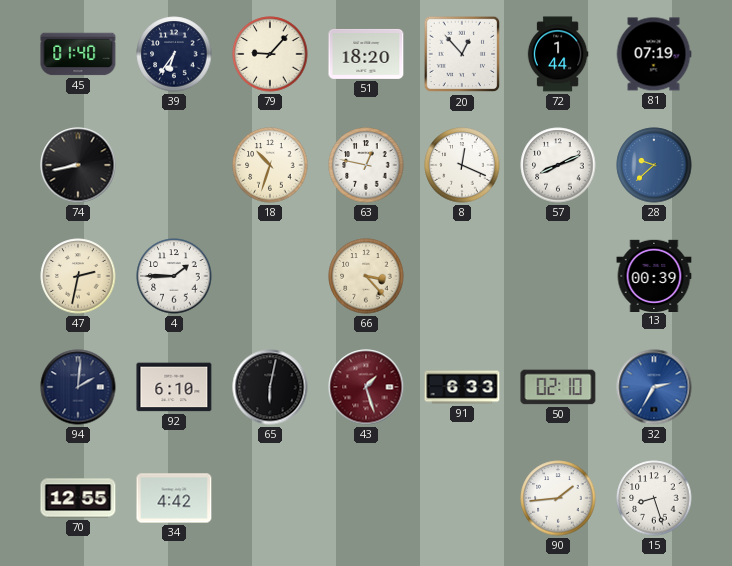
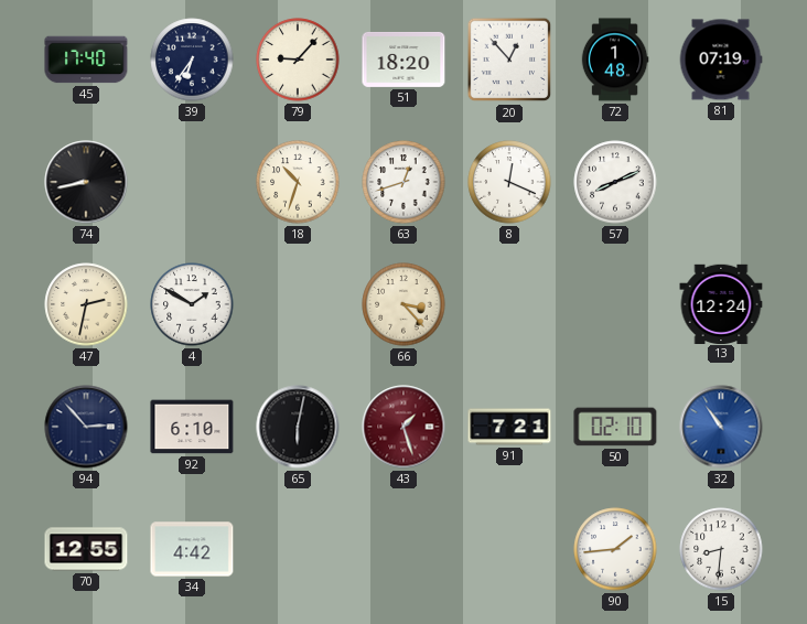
45: 01:40 -> 17:40 (86, 60)
72: 1:44 -> 1:48 (615, 60)
63: 12:47 -> 12:42 (403, 182)
28: 9:38 -> none (654, 165)
4: 1:45 -> 1:50 (192, 304)
13: 00:39 -> 12:24 (721, 303)
94: 2:01 -> 2:53 (86, 427)
91: 6:33 -> 7:21 (509, 427)
32: 2:35 -> 10:54 (721, 427)
15: 8:27 -> 8:31 (721, 549)
